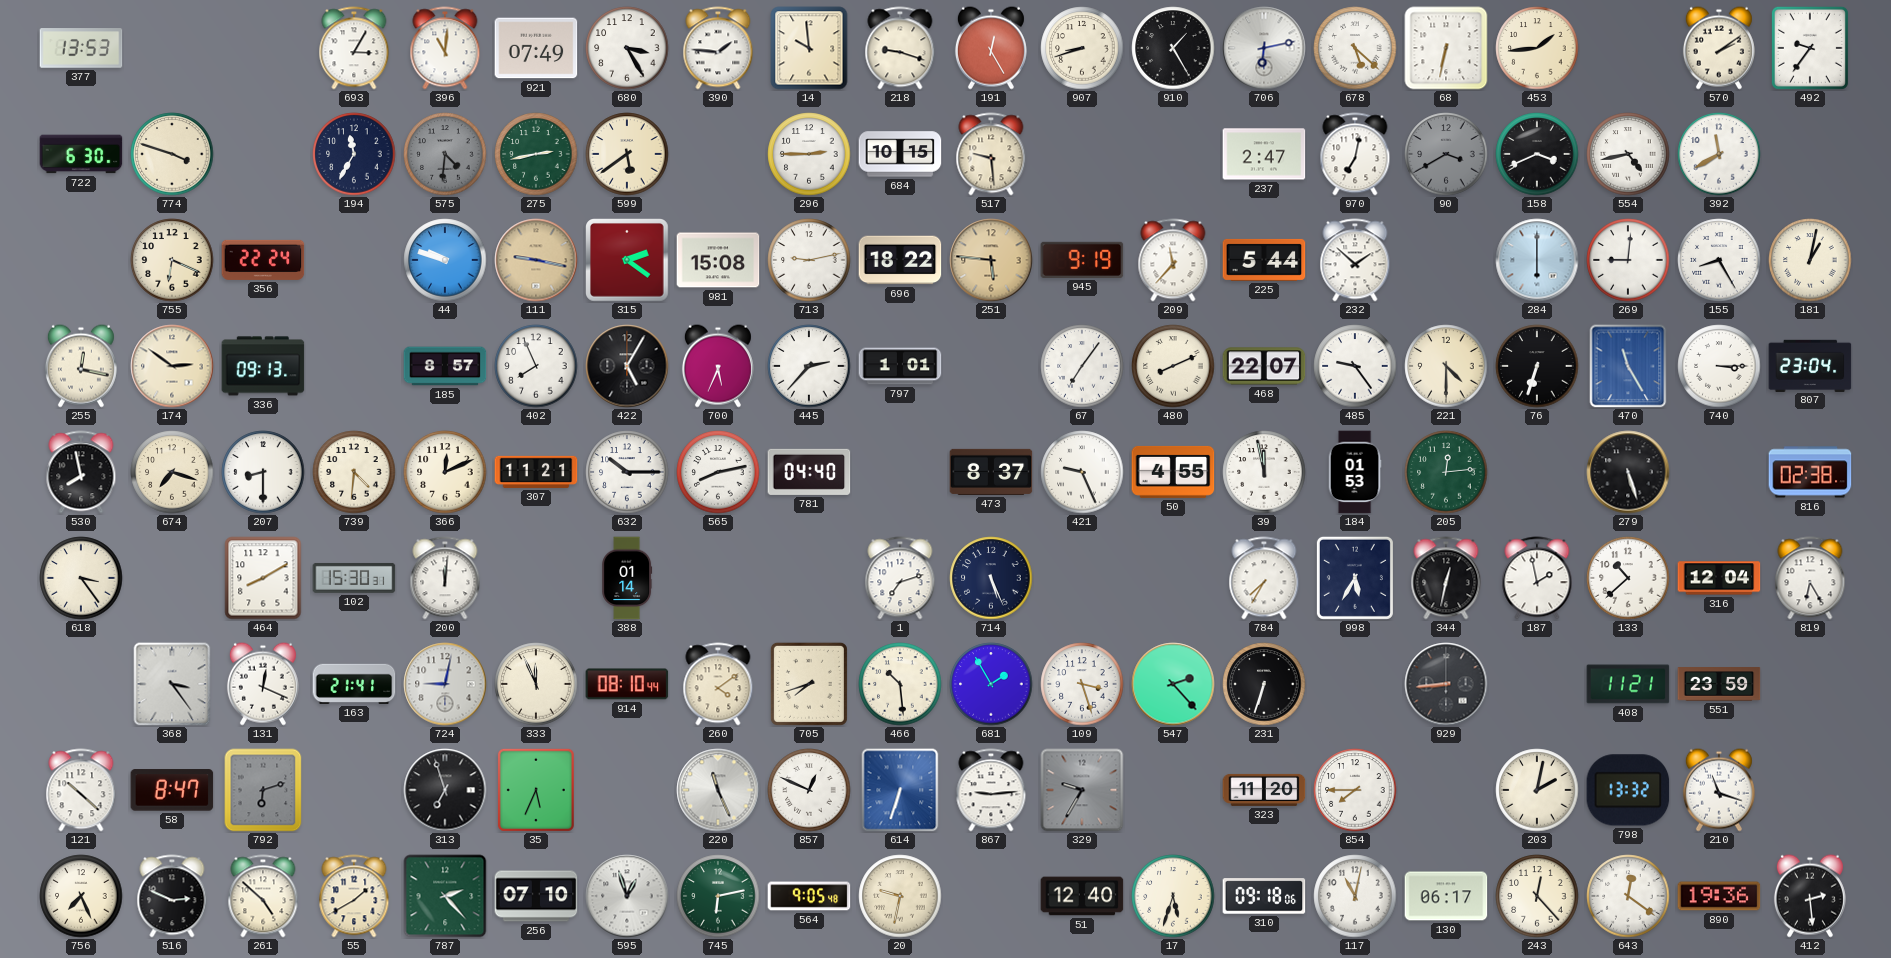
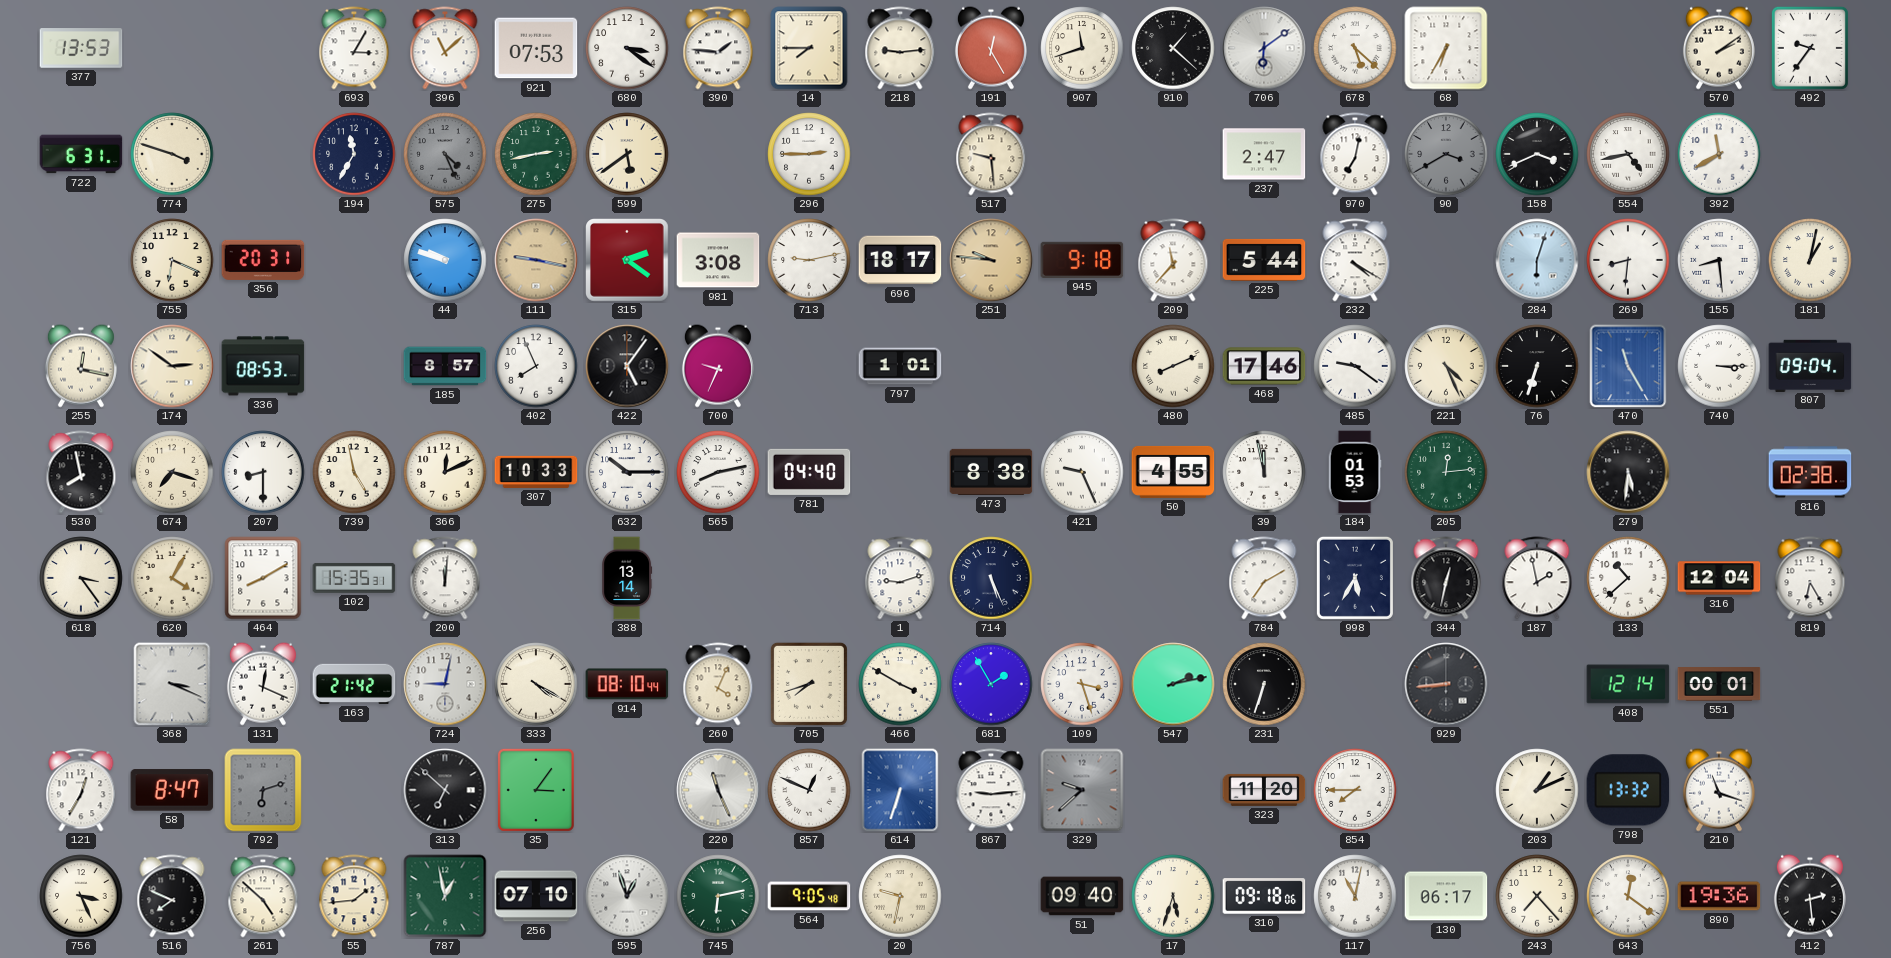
396: 11:01 -> 11:08 (445, 48)
921: 07:49 -> 07:53 (536, 48)
680: 3:25 -> 3:21 (627, 48)
14: 9:59 -> 7:45 (809, 48)
218: 9:18 -> 9:14 (900, 48)
907: 8:42 -> 11:42 (1082, 48)
910: 1:25 -> 1:22 (1173, 48)
706: 6:13 -> 6:09 (1264, 48)
68: 6:32 -> 6:35 (1446, 48)
453: 1:44 -> none (1537, 48)
722: 6:30 -> 6:31 (81, 154)
575: 4:31 -> 4:26 (445, 154)
684: 10:15 -> none (900, 154)
356: 22:24 -> 20:31 (263, 260)
981: 15:08 -> 3:08 (718, 260)
696: 18:22 -> 18:17 (900, 260)
251: 5:46 -> 9:46 (991, 260)
945: 9:19 -> 9:18 (1082, 260)
232: 1:52 -> 4:20 (1355, 260)
284: 6:00 -> 6:03 (1537, 260)
269: 9:01 -> 8:31 (1628, 260)
155: 8:25 -> 8:29 (1719, 260)
336: 09:13 -> 08:53 (263, 366)
422: 5:05 -> 5:06 (627, 366)
700: 5:34 -> 9:34 (718, 366)
445: 2:37 -> none (809, 366)
67: 7:06 -> none (1082, 366)
468: 22:07 -> 17:46 (1264, 366)
485: 9:24 -> 9:21 (1355, 366)
221: 4:30 -> 4:26 (1446, 366)
807: 23:04 -> 09:04 (1810, 365)
739: 4:31 -> 4:58 (354, 472)
307: 11:21 -> 10:33 (536, 472)
473: 8:37 -> 8:38 (991, 472)
279: 5:27 -> 5:31 (1628, 472)
620: none -> 4:05 (172, 578)
102: 15:30 -> 15:35 (354, 578)
388: 01:14 -> 13:14 (627, 578)
1: 7:12 -> 9:12 (900, 578)
784: 7:35 -> 7:10 (1264, 578)
368: 3:24 -> 3:19 (172, 684)
163: 21:41 -> 21:42 (354, 684)
333: 11:56 -> 4:20 (536, 684)
260: 4:09 -> 4:04 (718, 684)
466: 10:29 -> 3:50 (900, 684)
547: 2:23 -> 2:13 (1173, 684)
408: 11:21 -> 12:14 (1628, 684)
551: 23:59 -> 00:01 (1719, 684)
121: 10:22 -> 12:35 (81, 790)
313: 6:57 -> 6:52 (445, 790)
35: 5:34 -> 3:06 (536, 790)
329: 9:35 -> 9:38 (1082, 790)
203: 2:02 -> 1:11 (1537, 790)
756: 7:26 -> 3:26 (81, 896)
516: 2:49 -> 7:49 (172, 896)
55: 1:40 -> 1:44 (354, 896)
787: 2:23 -> 12:58 (445, 896)
51: 12:40 -> 09:40 (1082, 896)
243: 12:23 -> 7:23 (1537, 896)
